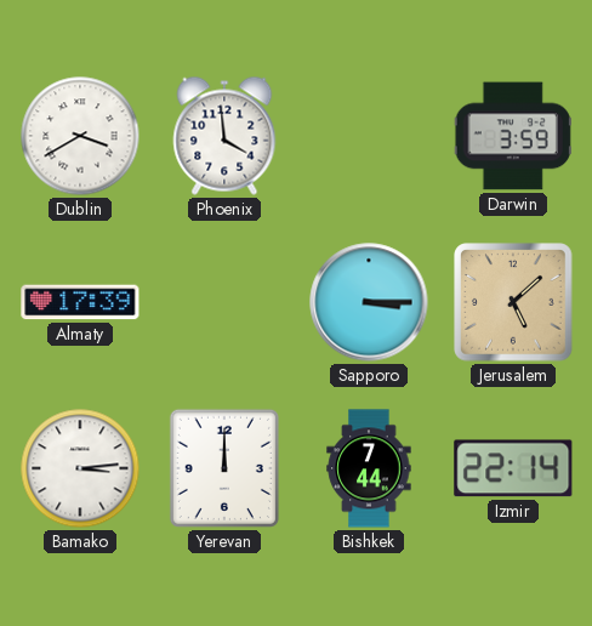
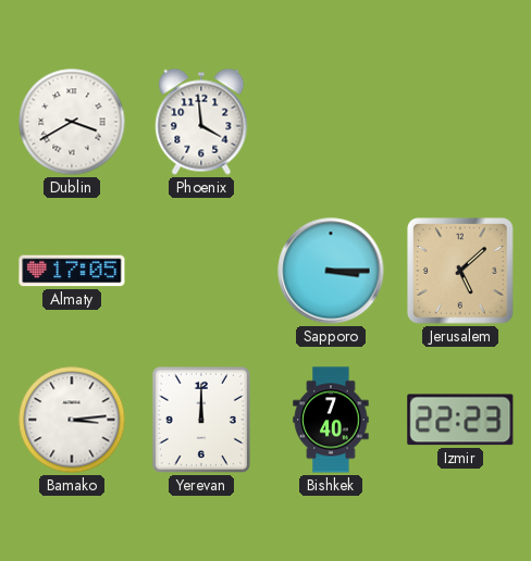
Darwin: 3:59 -> none (513, 136)
Almaty: 17:39 -> 17:05 (72, 271)
Bishkek: 7:44 -> 7:40 (331, 420)
Izmir: 22:14 -> 22:23 (460, 420)
